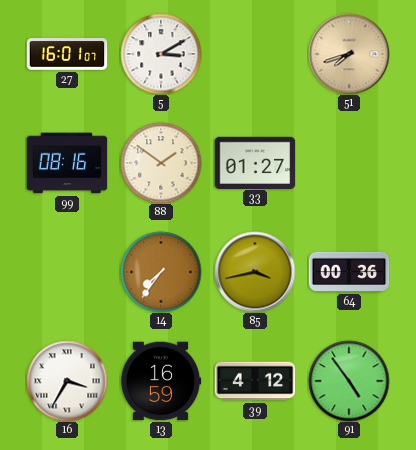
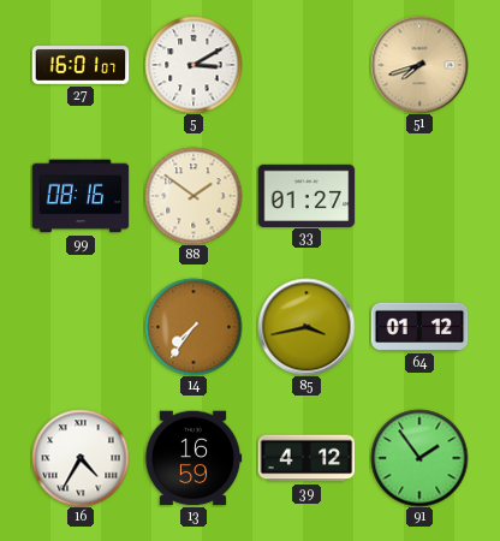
64: 00:36 -> 01:12 (419, 327)
16: 3:35 -> 4:35 (81, 458)
91: 4:54 -> 1:54 (419, 458)
